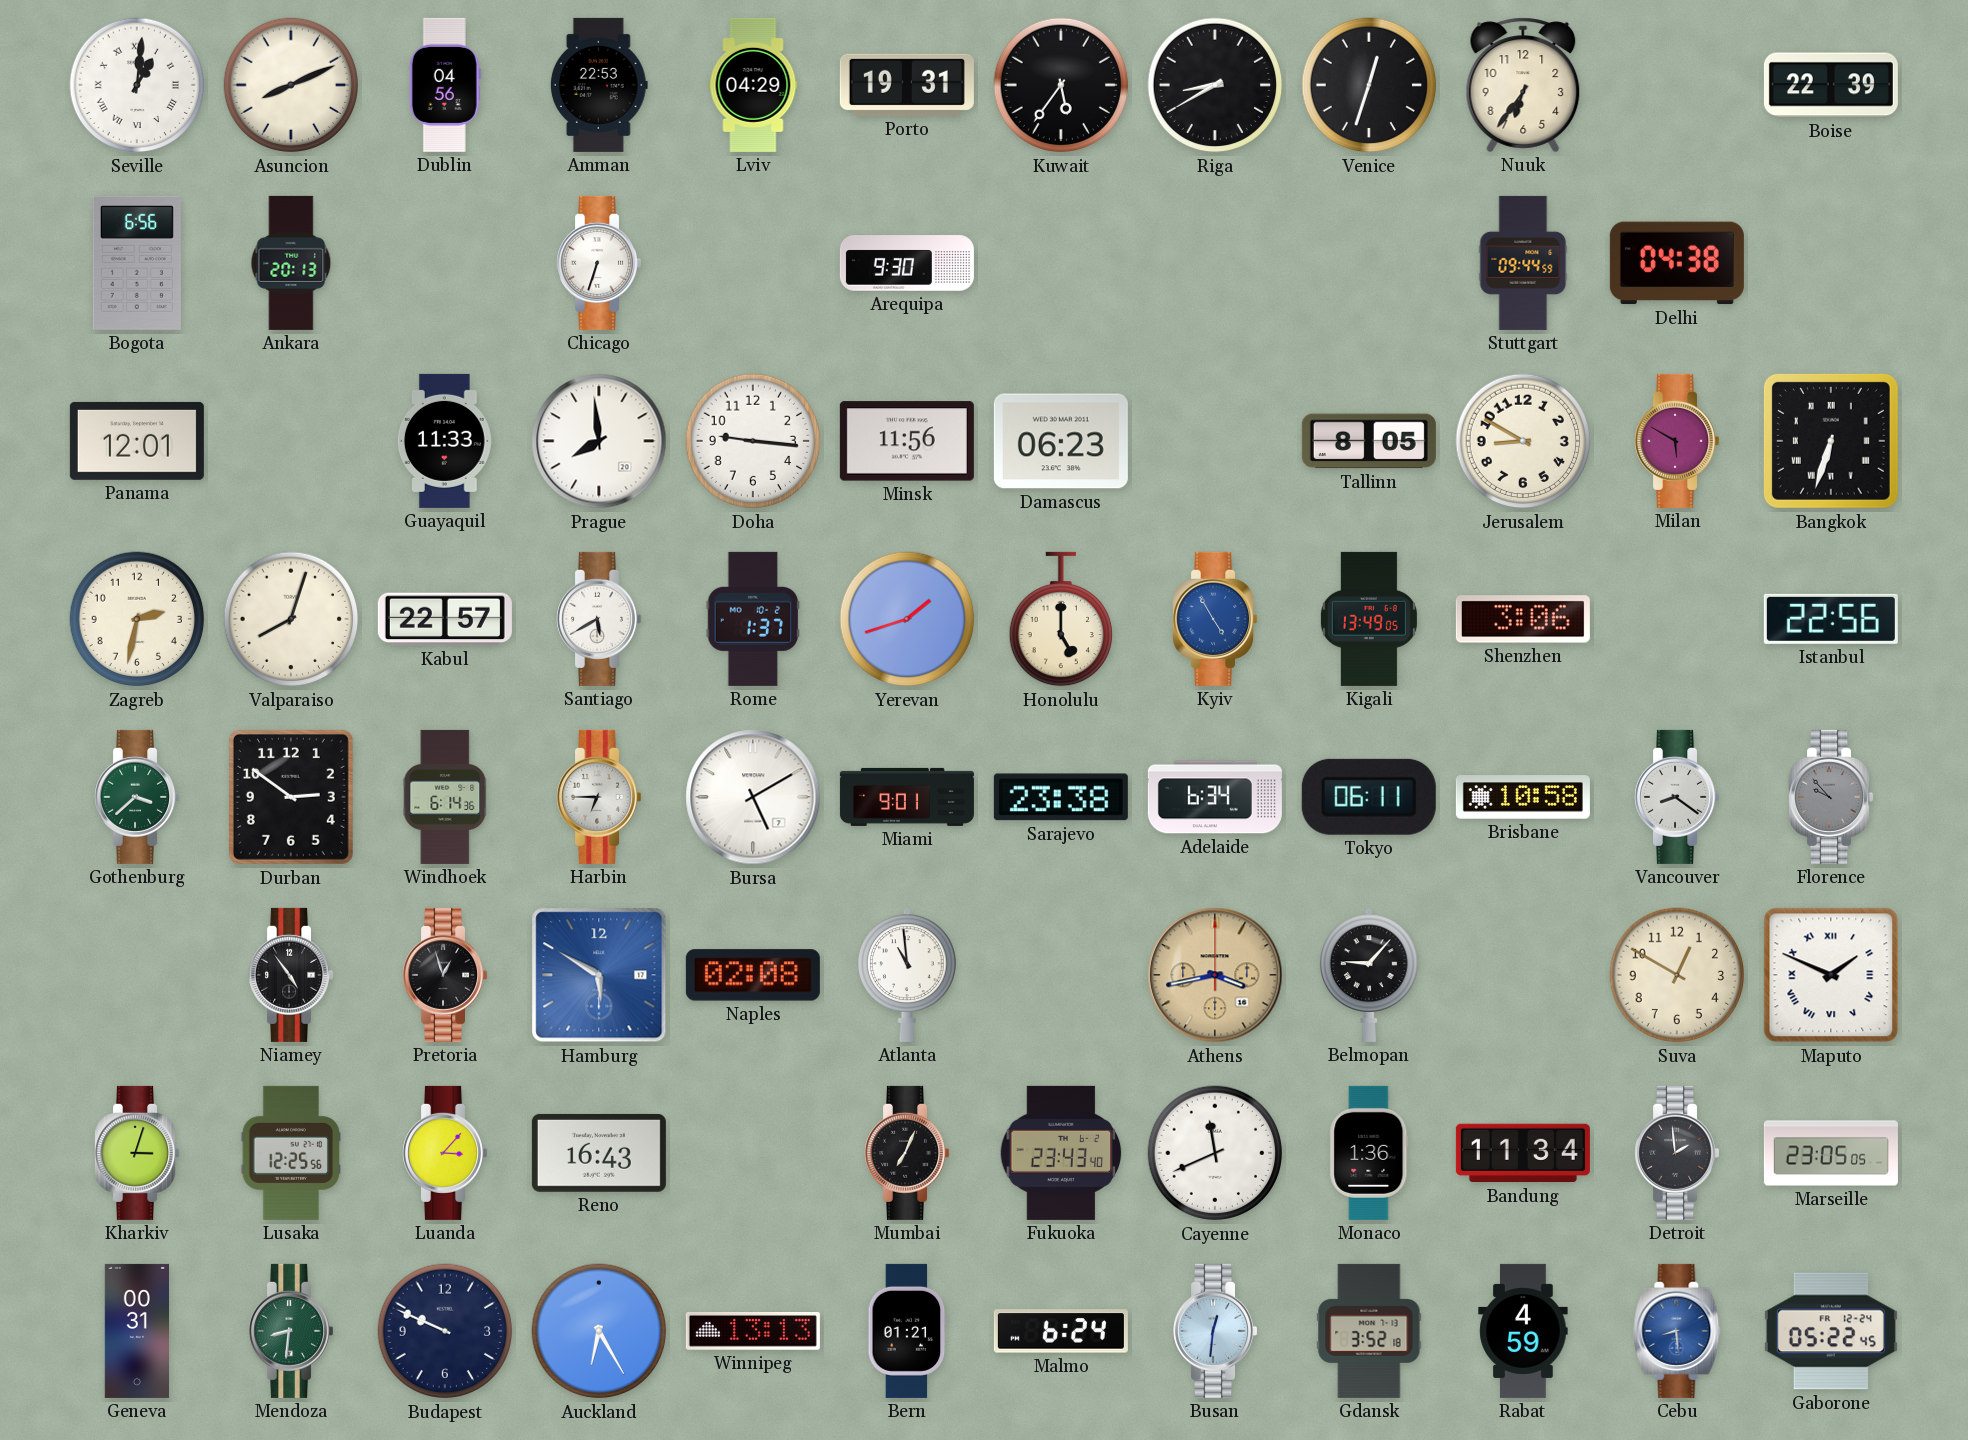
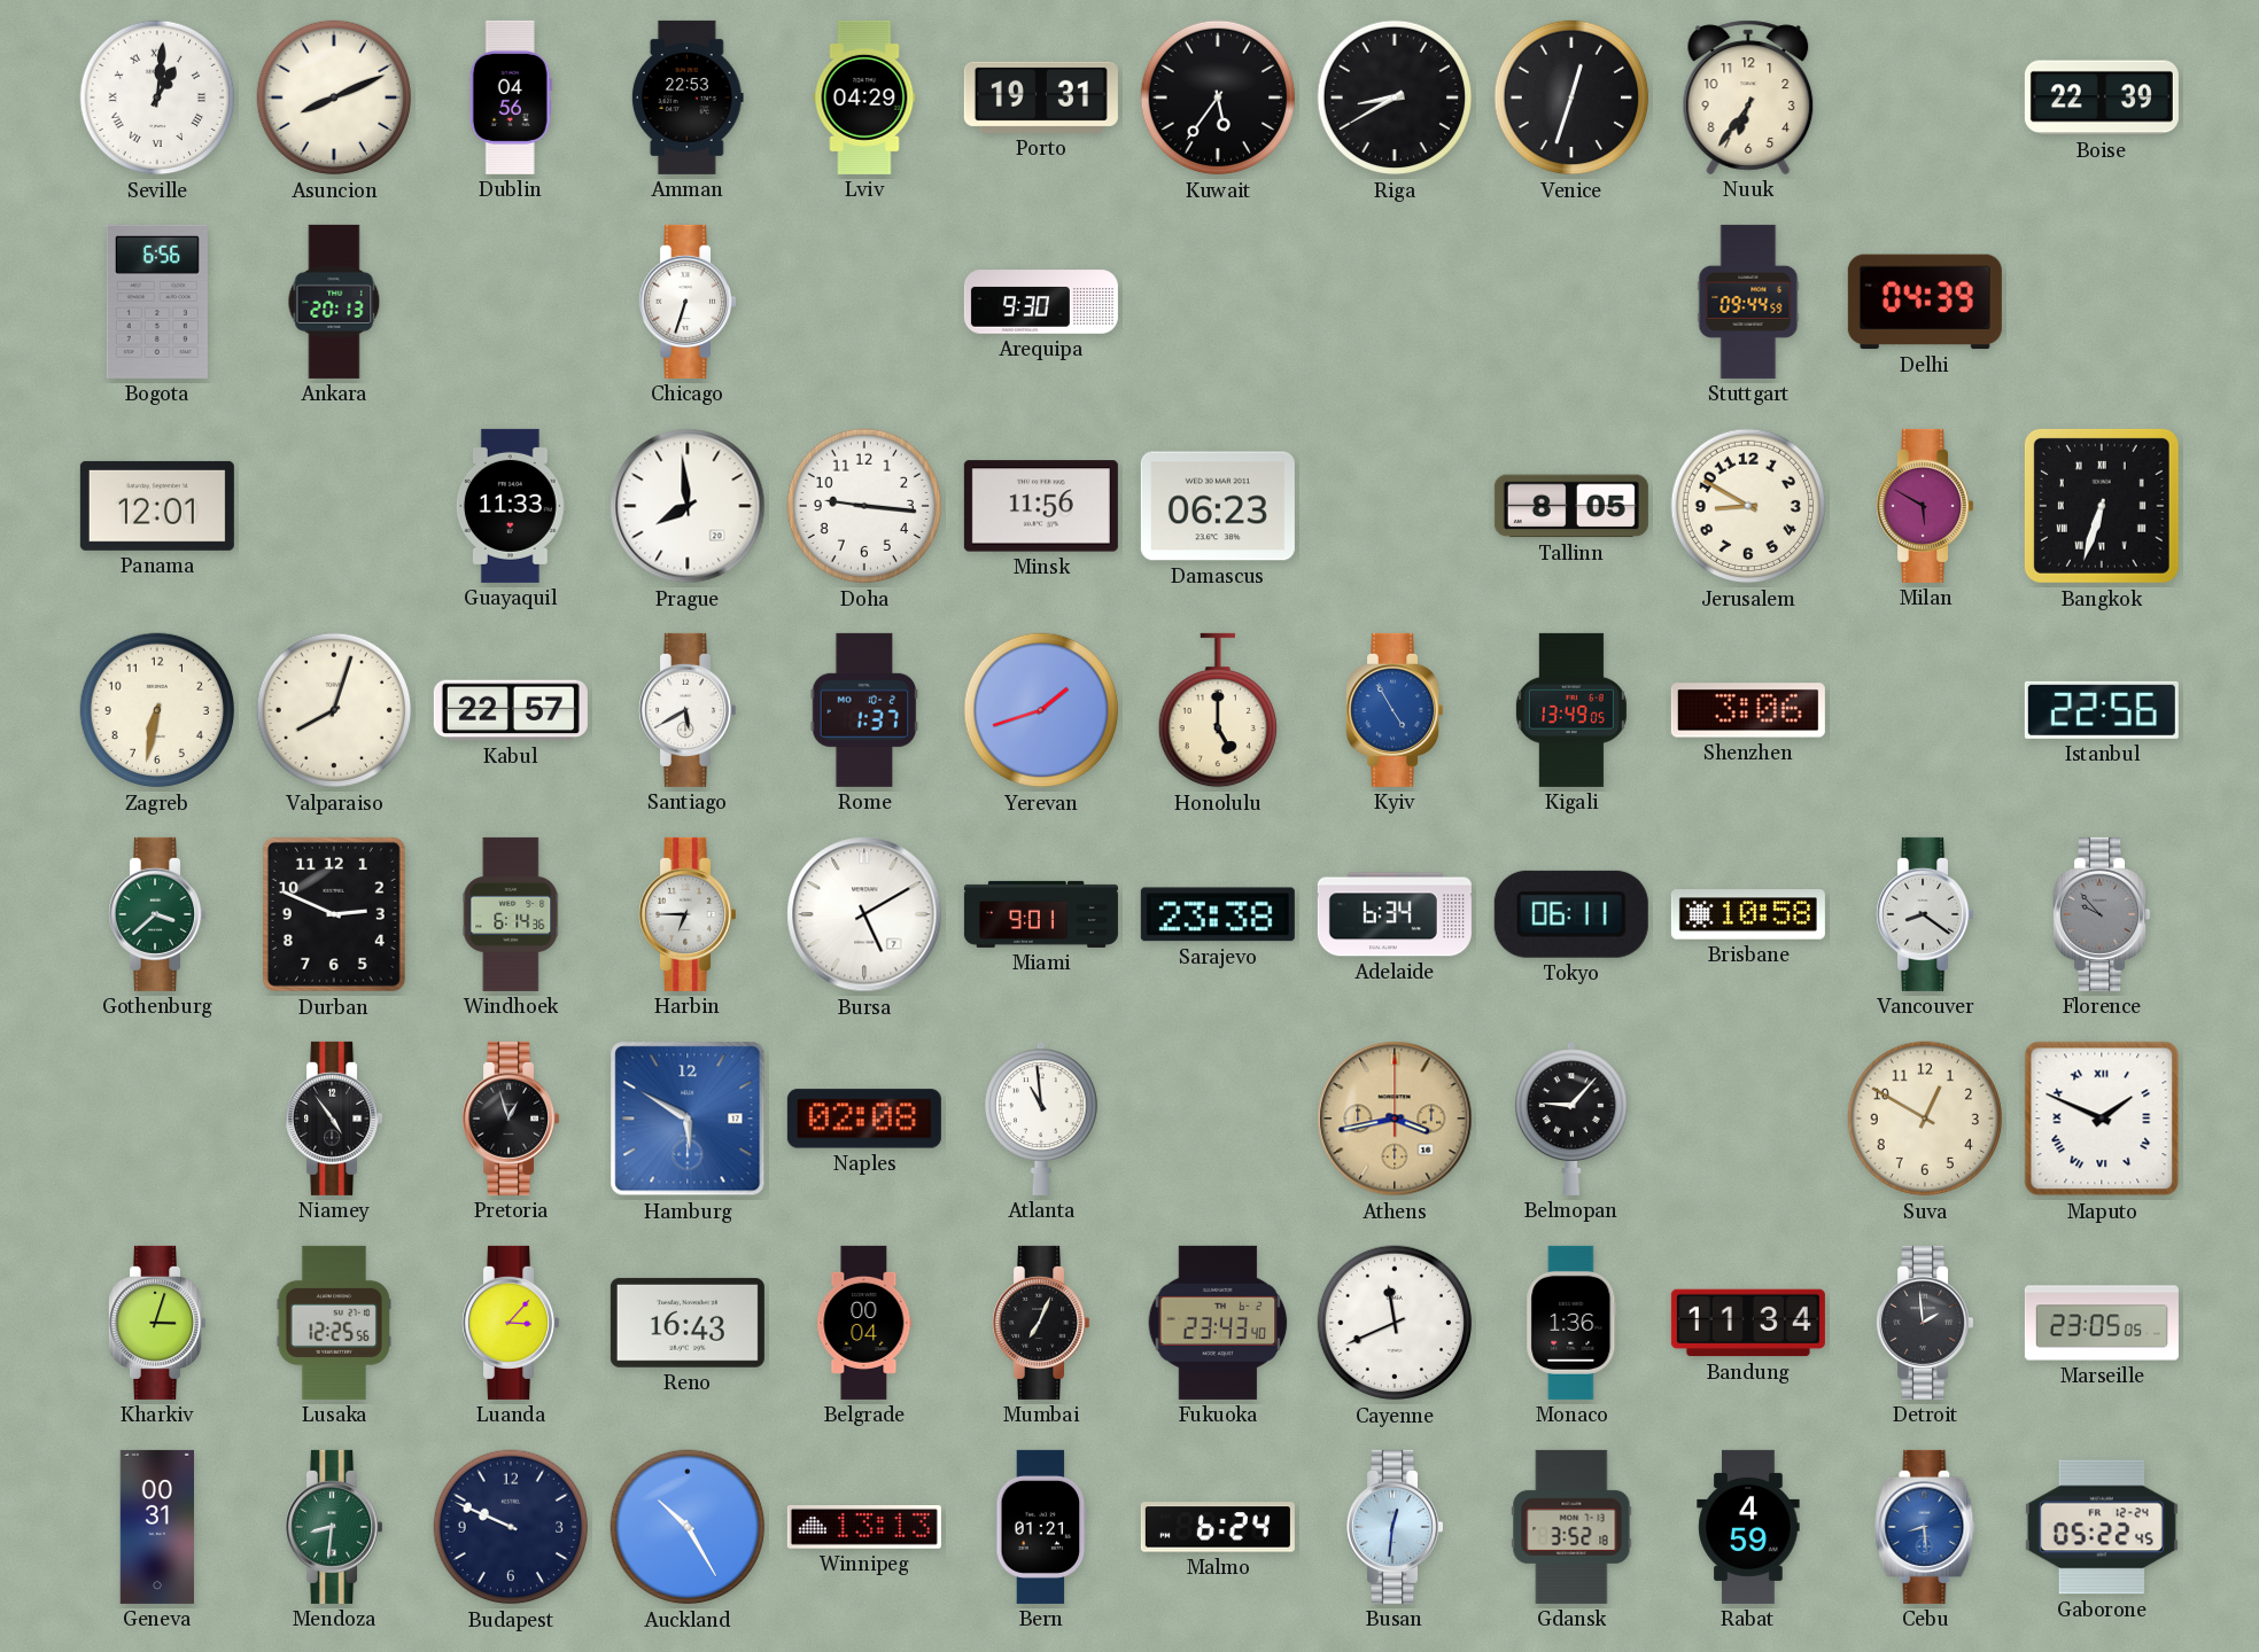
Delhi: 04:38 -> 04:39 (1925, 302)
Zagreb: 2:32 -> 6:32 (157, 710)
Durban: 2:51 -> 2:49 (334, 914)
Belgrade: none -> 00:04 (864, 1323)
Auckland: 6:25 -> 10:25 (688, 1527)
